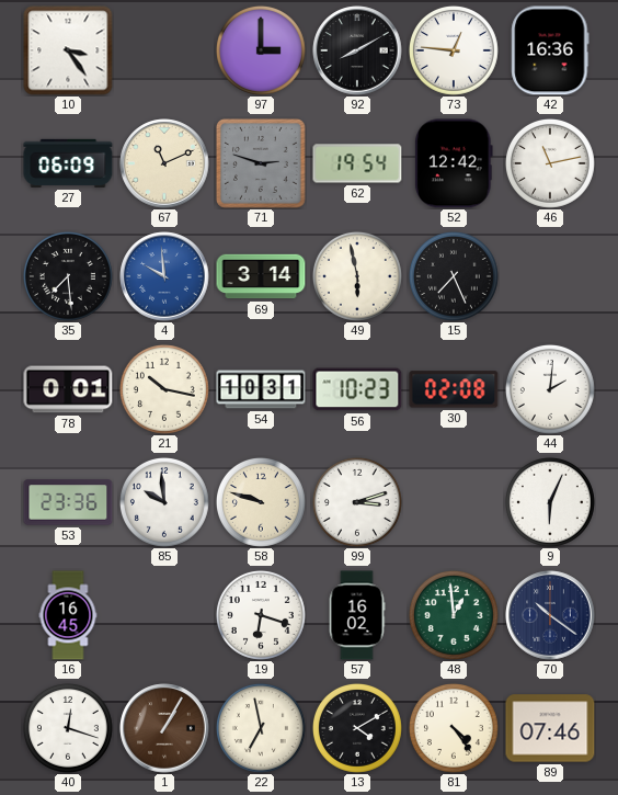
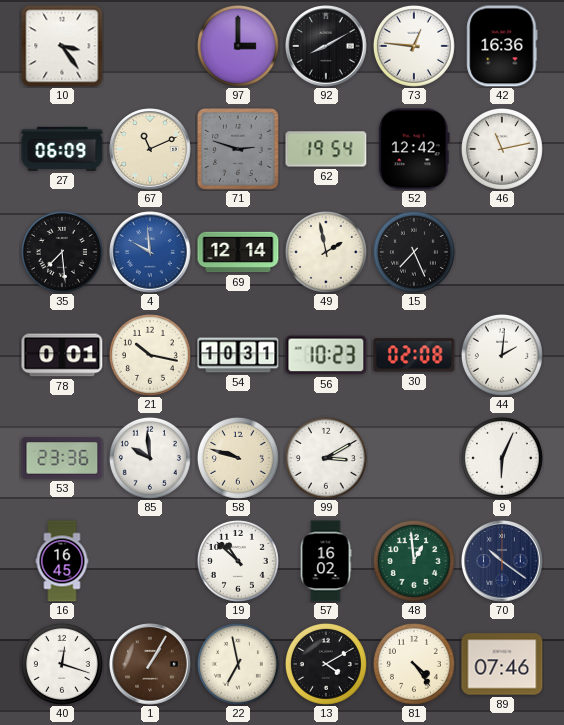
69: 3:14 -> 12:14 (238, 252)
49: 5:58 -> 1:58 (326, 252)
99: 3:12 -> 3:10 (326, 458)
19: 6:18 -> 10:52 (238, 561)
